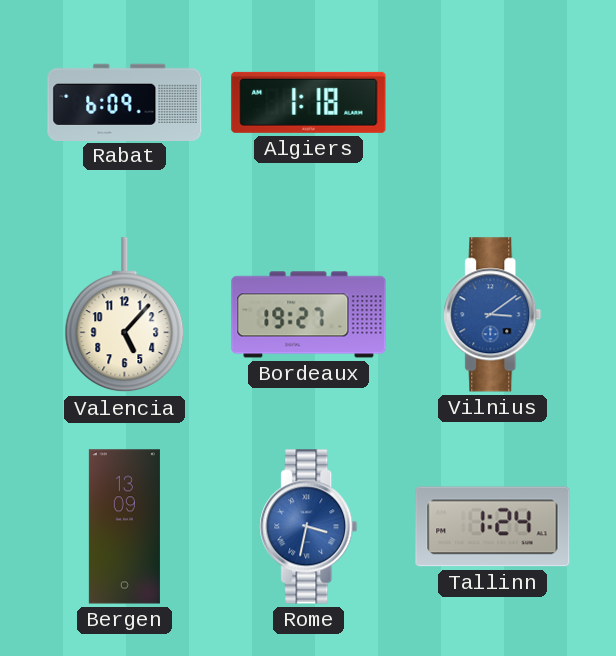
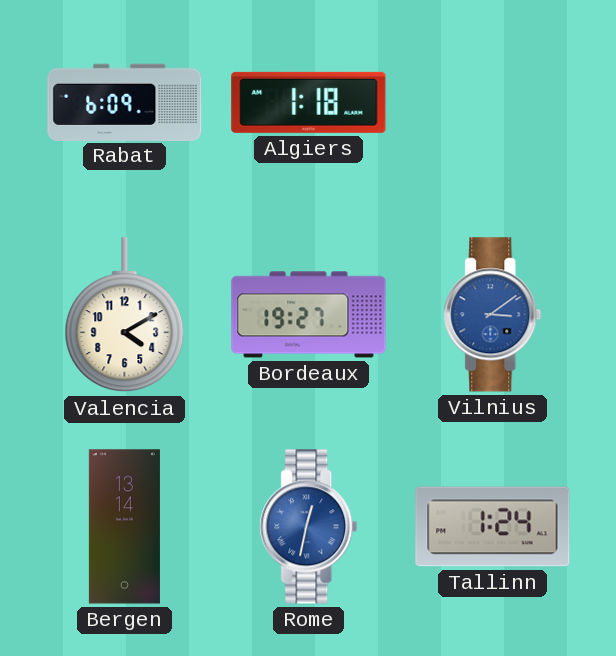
Valencia: 5:07 -> 4:10 (125, 315)
Bergen: 13:09 -> 13:14 (124, 527)
Rome: 3:32 -> 12:32 (309, 527)
